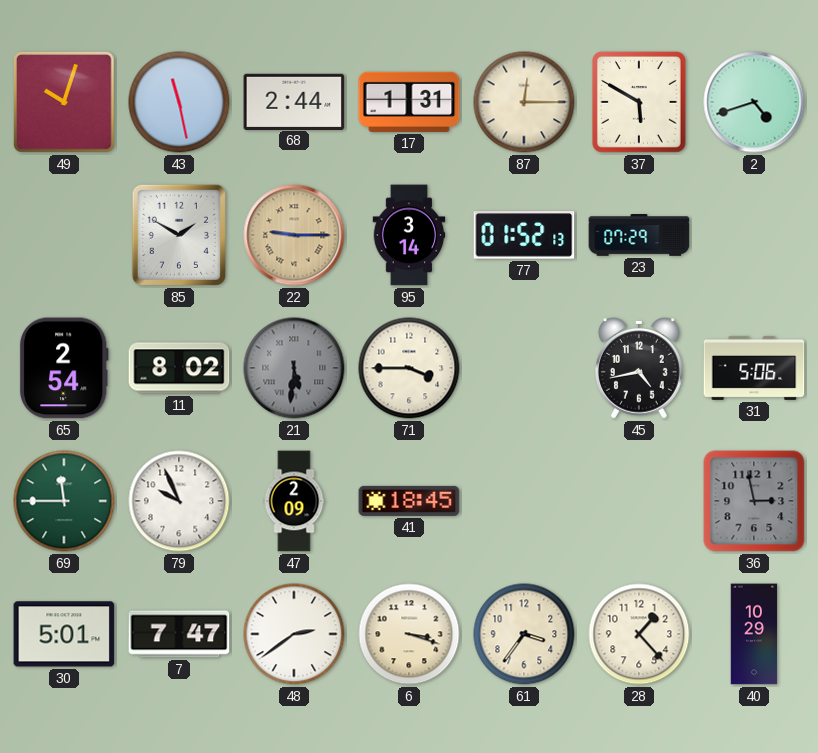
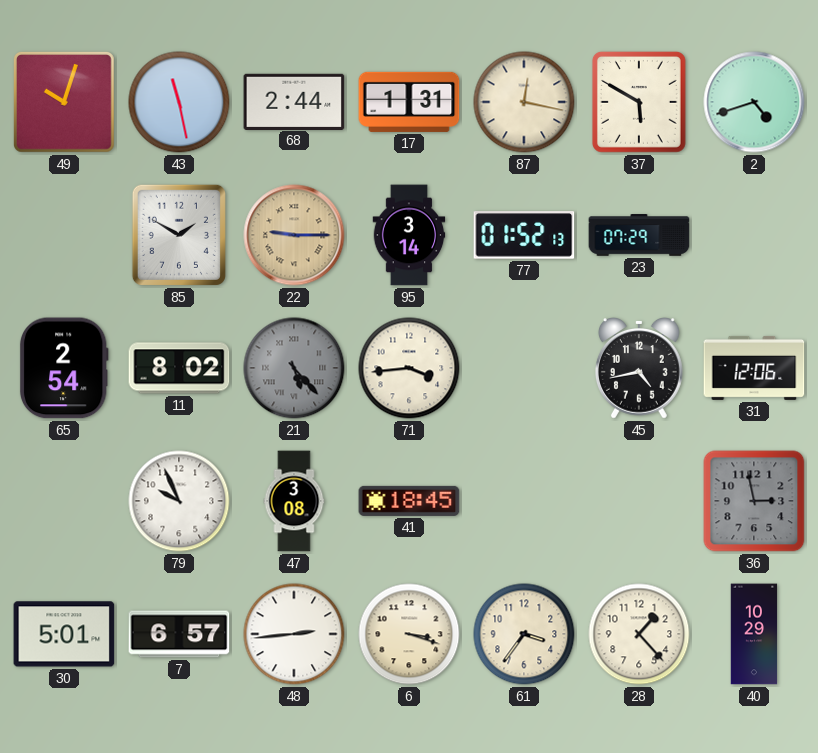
87: 12:15 -> 12:17 (524, 102)
21: 5:31 -> 5:23 (294, 368)
71: 3:45 -> 3:44 (409, 368)
31: 5:06 -> 12:06 (754, 368)
69: 11:45 -> none (64, 501)
47: 2:09 -> 3:08 (294, 501)
7: 7:47 -> 6:57 (179, 634)
48: 2:39 -> 2:44 (294, 634)
